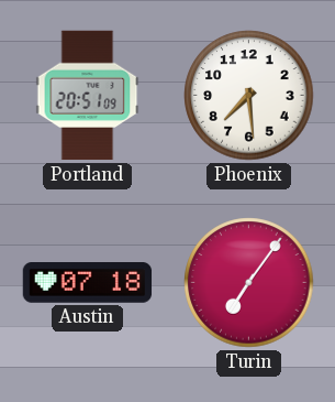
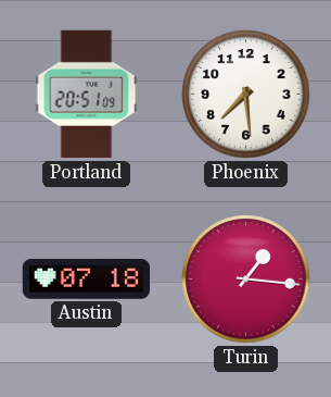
Turin: 7:06 -> 1:16 (246, 280)
